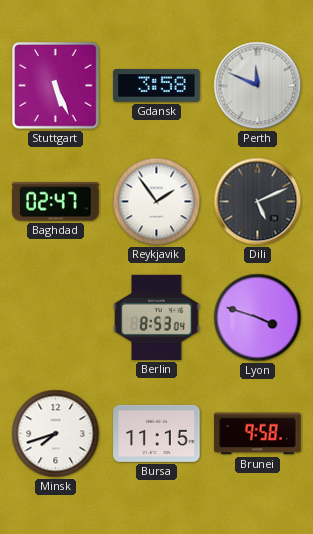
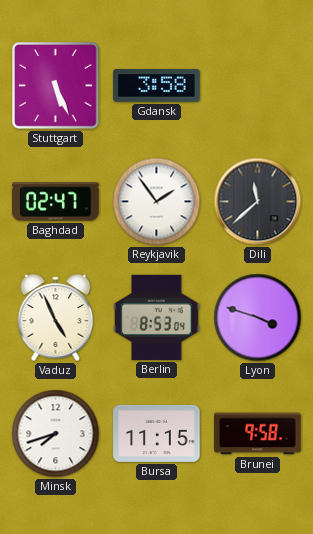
Perth: 11:49 -> none (258, 86)
Dili: 5:11 -> 11:38 (258, 202)
Vaduz: none -> 4:56 (56, 317)
